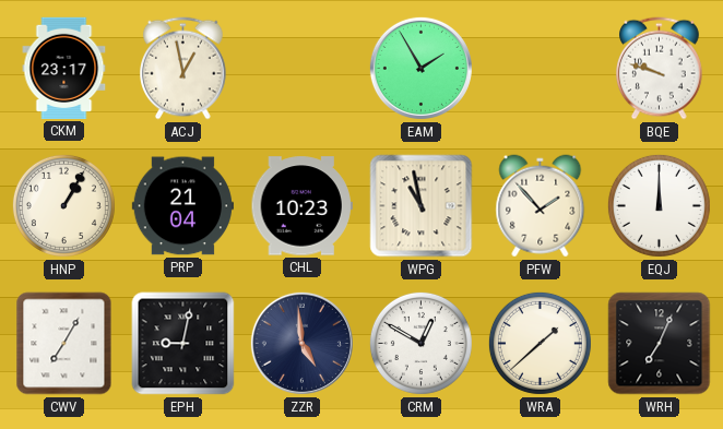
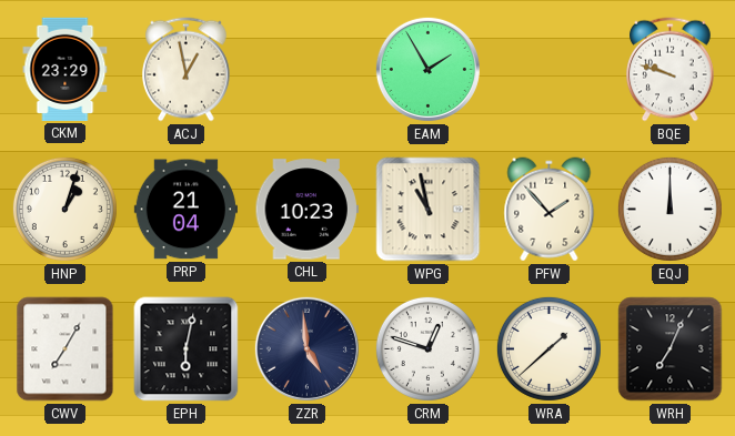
CKM: 23:17 -> 23:29 (66, 69)
HNP: 1:05 -> 1:03 (64, 209)
EPH: 9:02 -> 6:02 (187, 349)
CRM: 12:50 -> 12:48 (427, 348)
